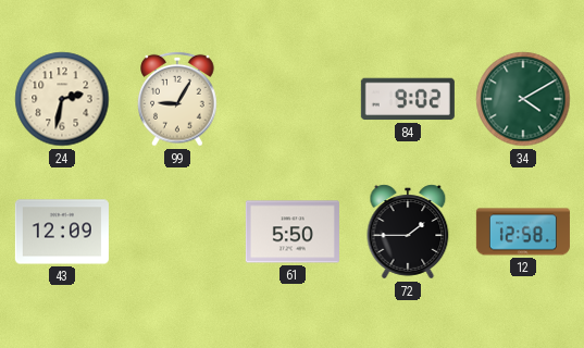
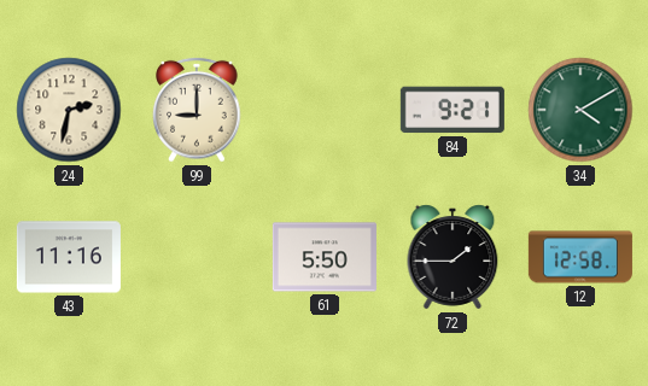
99: 9:05 -> 9:00 (197, 110)
84: 9:02 -> 9:21 (453, 110)
43: 12:09 -> 11:16 (69, 257)
